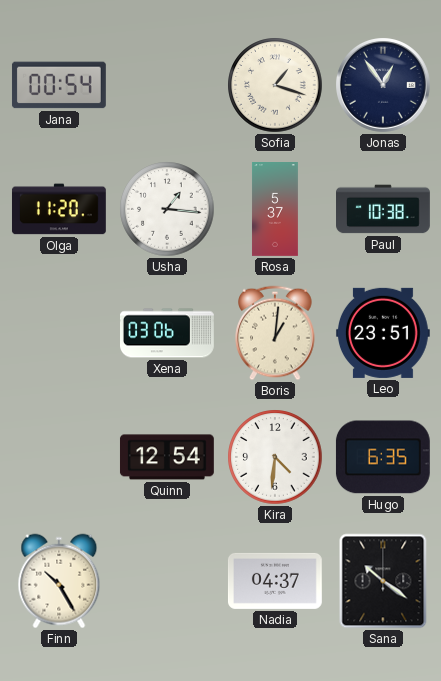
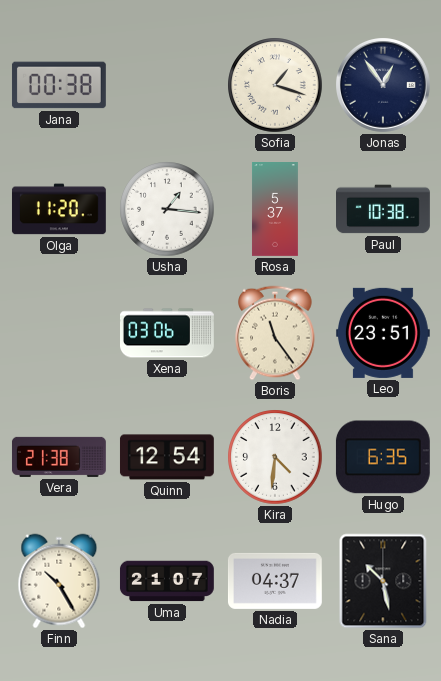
Jana: 00:54 -> 00:38 (59, 85)
Boris: 1:01 -> 11:24 (275, 333)
Vera: none -> 21:38 (59, 457)
Uma: none -> 21:07 (167, 581)
Sana: 10:21 -> 10:28 (383, 581)
